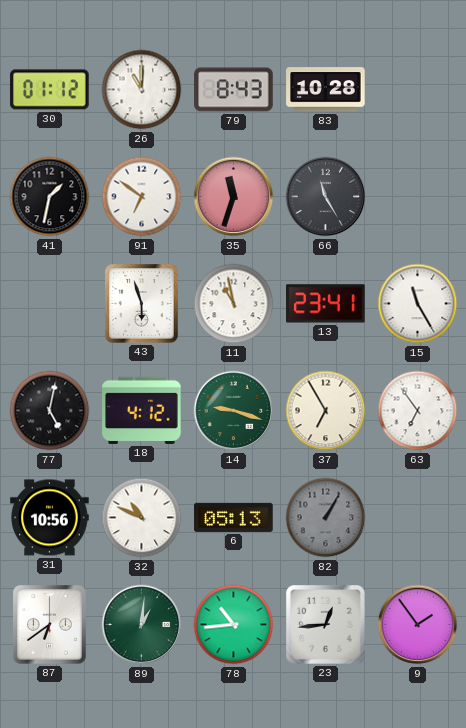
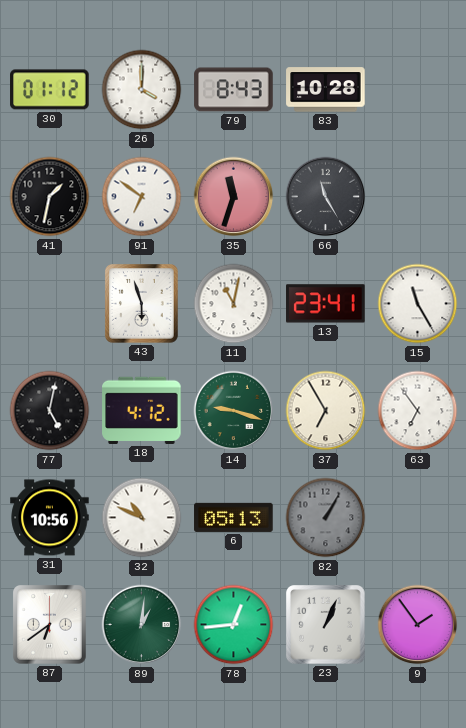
26: 11:00 -> 4:00 (142, 90)
11: 10:58 -> 11:02 (234, 304)
78: 10:44 -> 12:44 (234, 625)
23: 12:44 -> 1:04 (326, 625)
